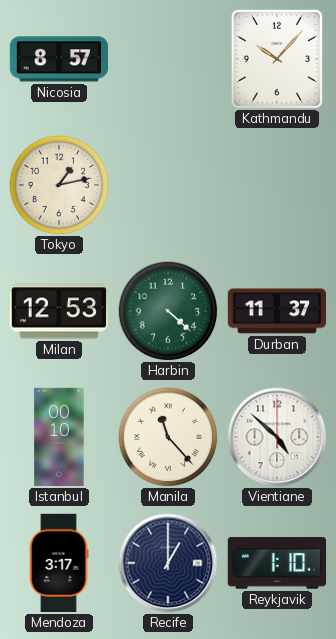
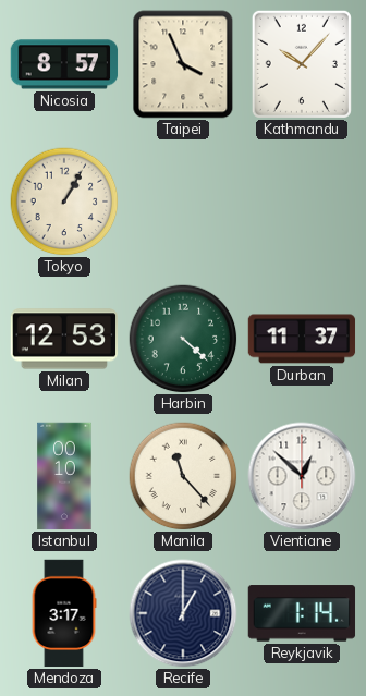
Taipei: none -> 3:56 (183, 64)
Tokyo: 1:13 -> 1:05 (64, 202)
Vientiane: 4:52 -> 12:52 (302, 476)
Reykjavik: 1:10 -> 1:14 (302, 613)
